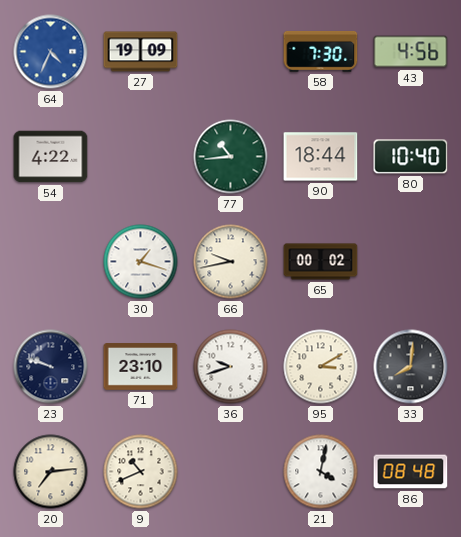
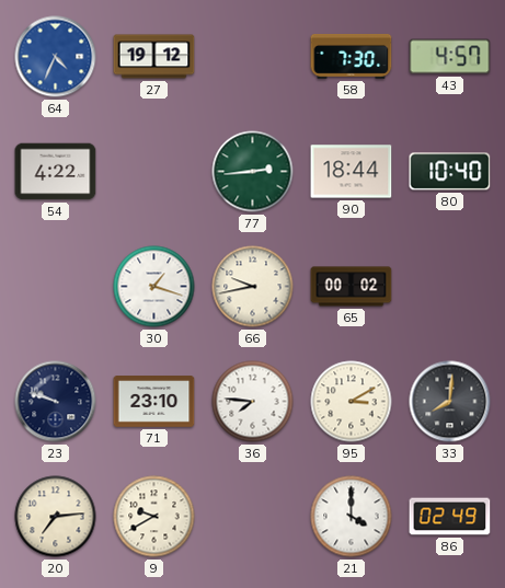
27: 19:09 -> 19:12 (154, 57)
43: 4:56 -> 4:57 (450, 57)
77: 10:44 -> 2:44 (253, 172)
36: 9:42 -> 7:46 (253, 402)
9: 10:41 -> 9:40 (154, 517)
21: 4:02 -> 4:00 (352, 517)
86: 08:48 -> 02:49 (450, 517)
